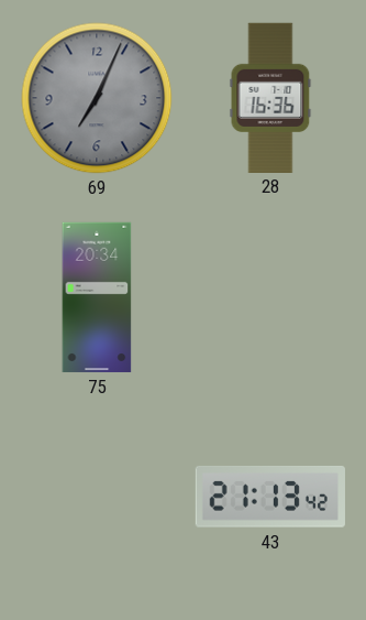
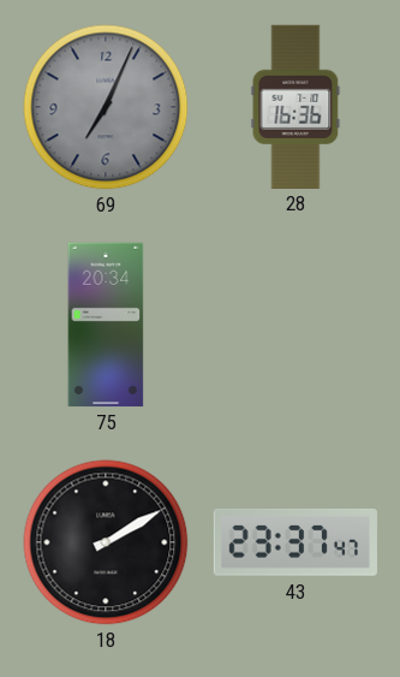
18: none -> 2:10 (106, 542)
43: 21:13 -> 23:37 (294, 542)
